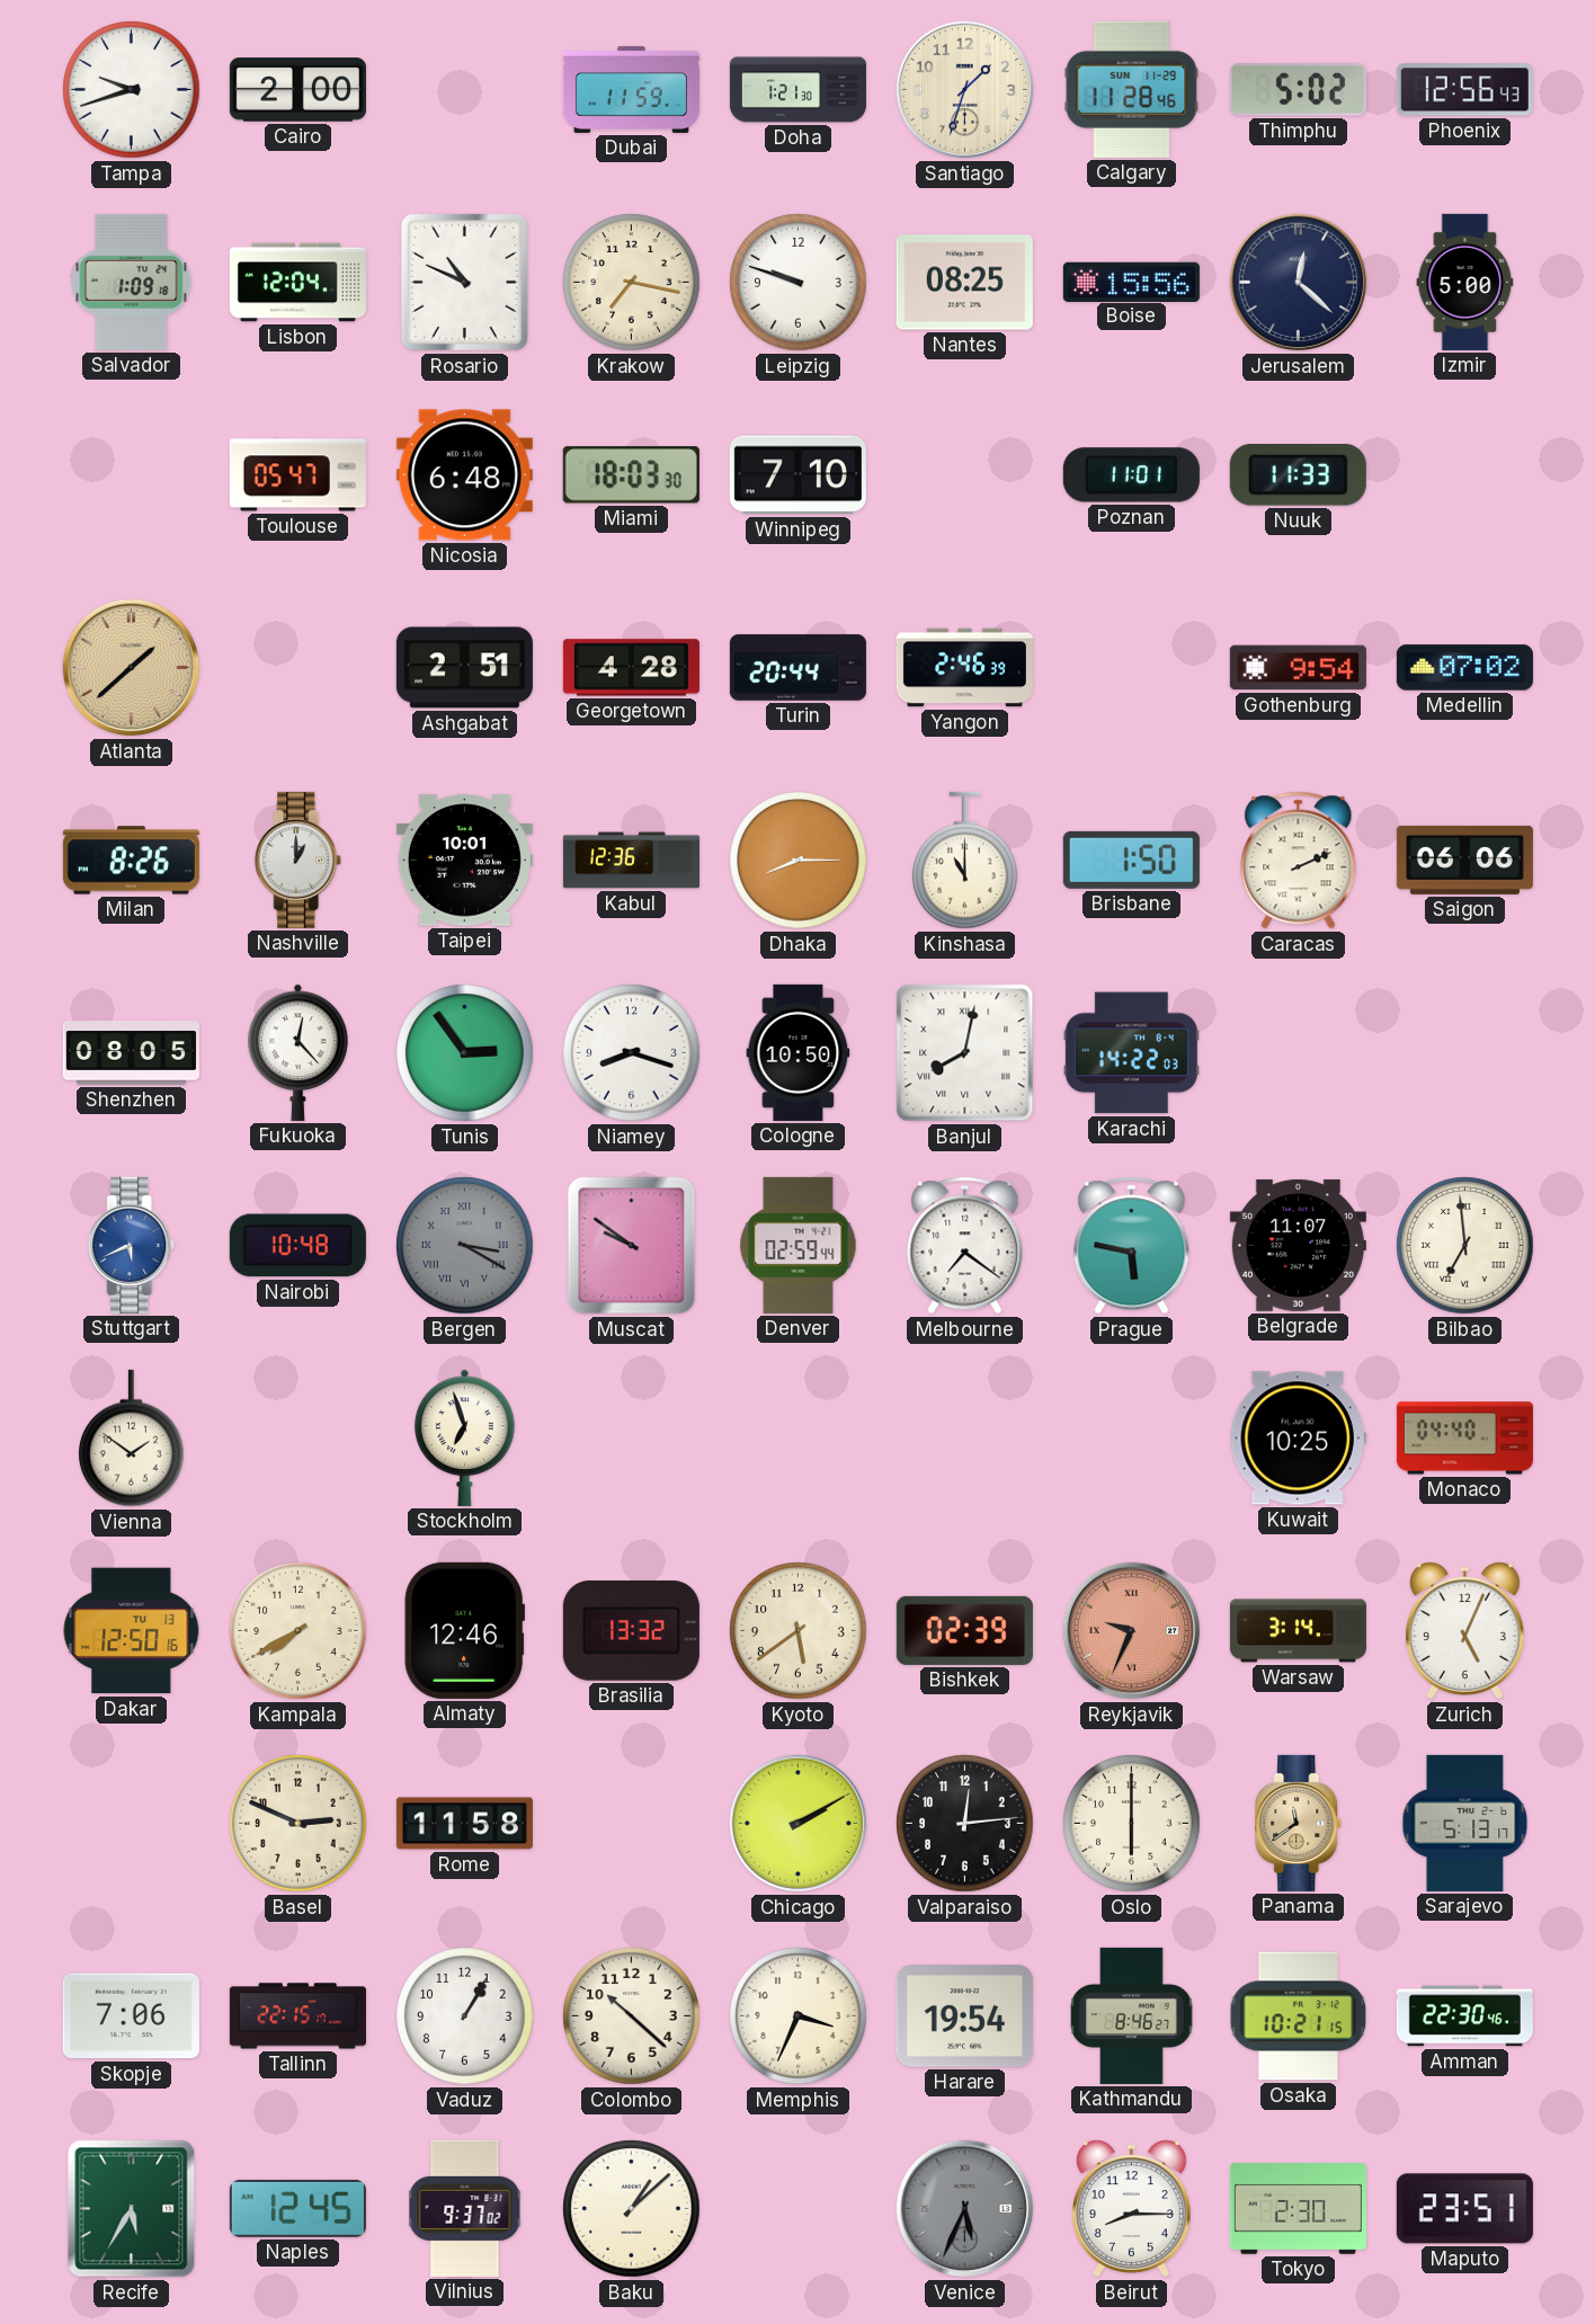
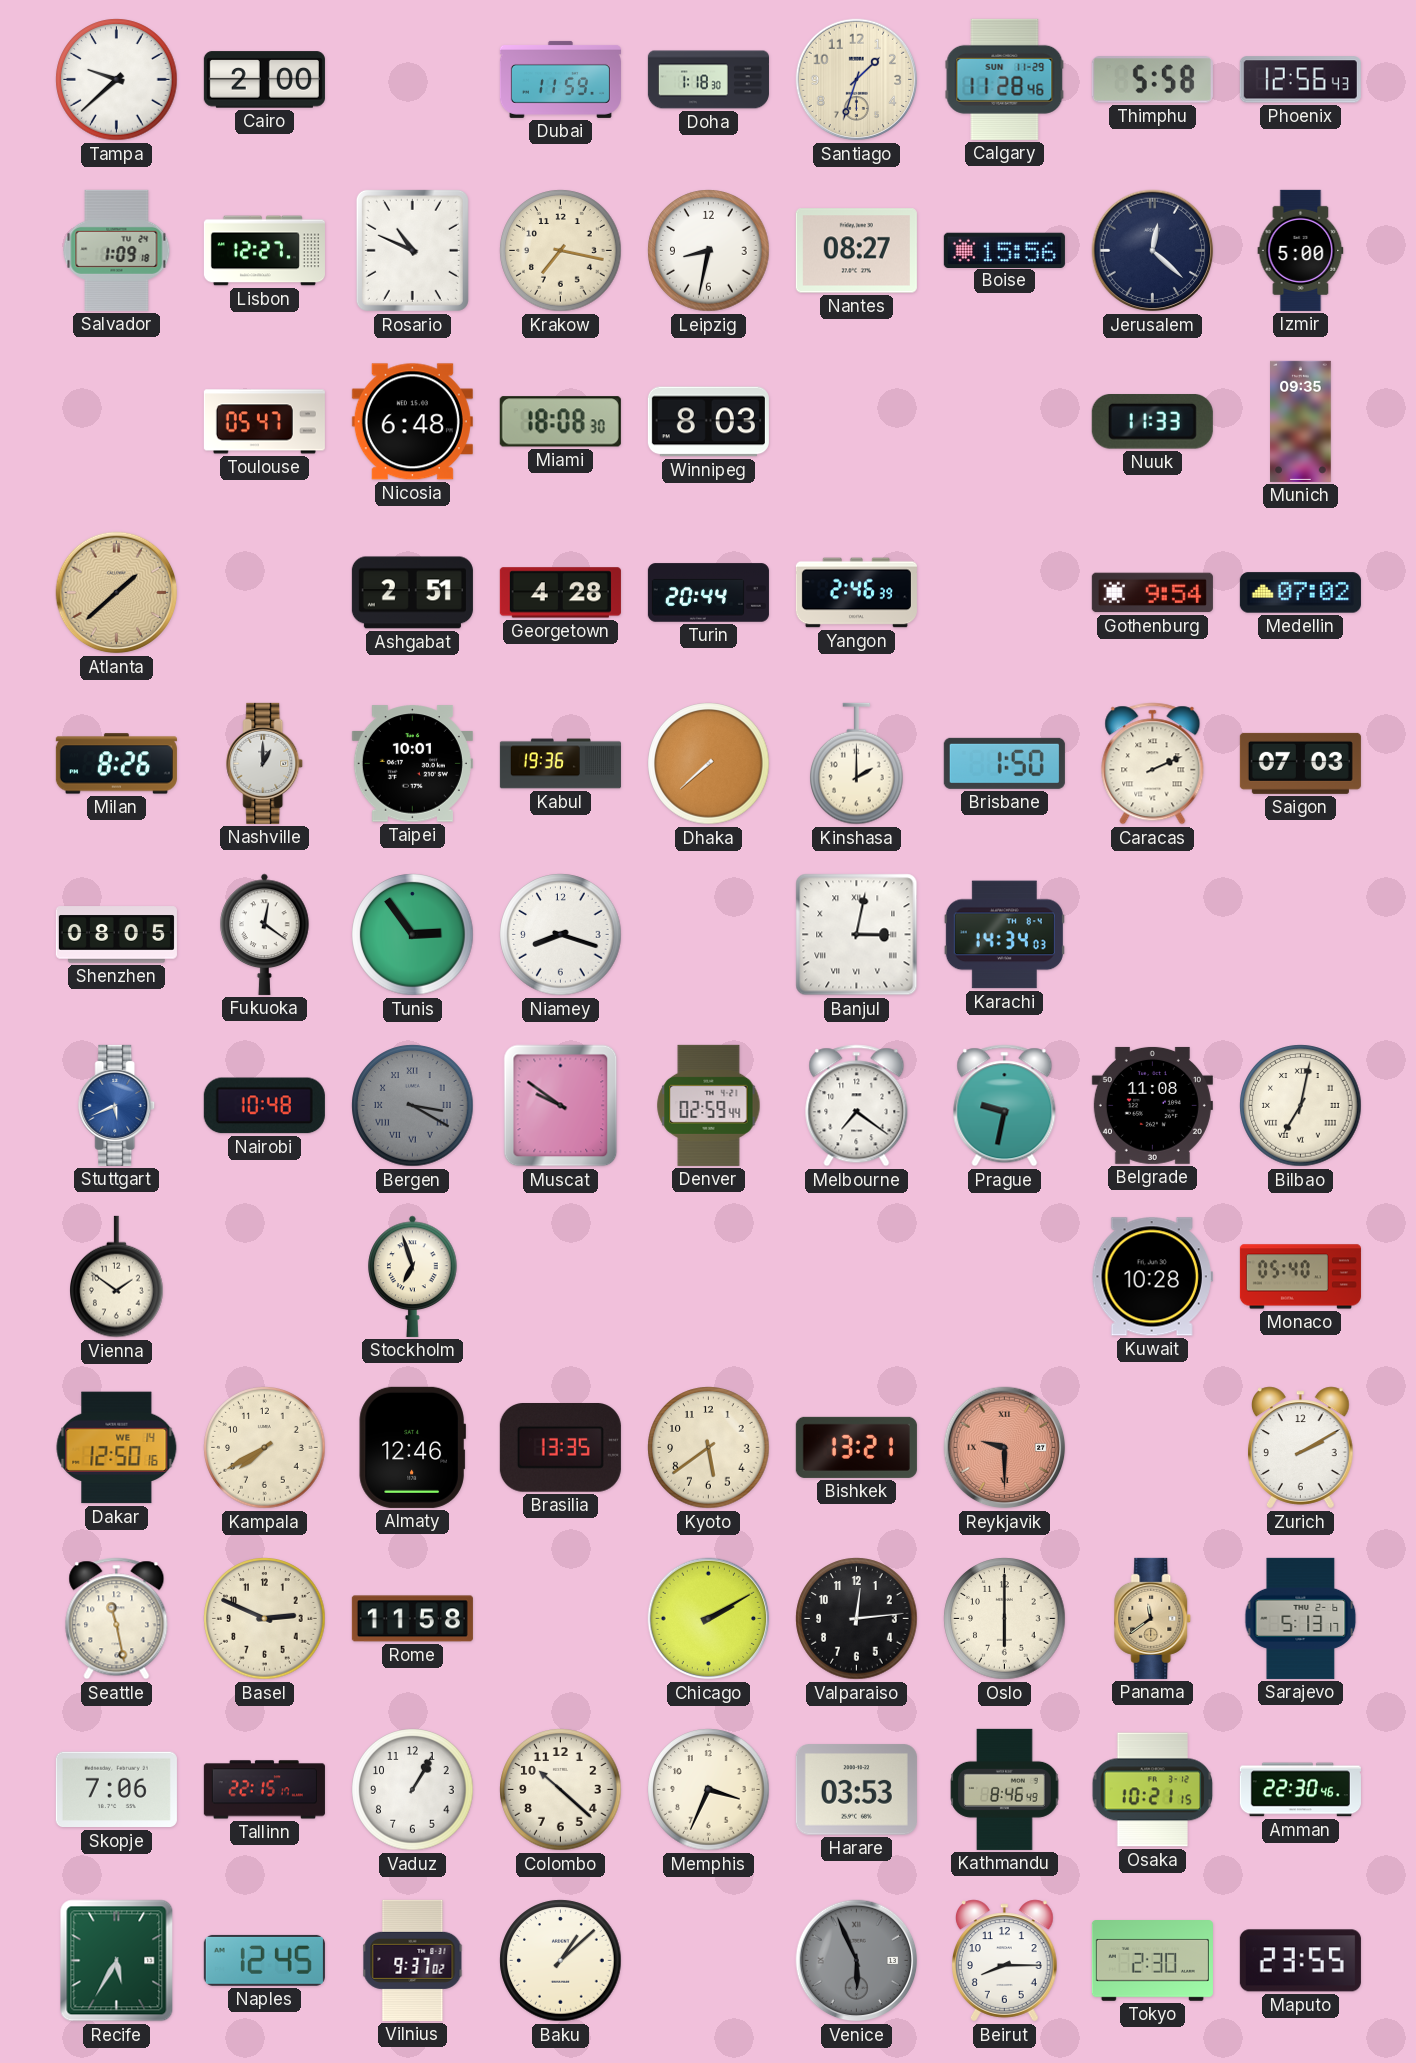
Tampa: 9:42 -> 9:38 (117, 80)
Doha: 1:21 -> 1:18 (708, 80)
Thimphu: 5:02 -> 5:58 (1152, 80)
Lisbon: 12:04 -> 12:27 (264, 251)
Leipzig: 9:48 -> 8:32 (709, 251)
Nantes: 08:25 -> 08:27 (856, 251)
Miami: 18:03 -> 18:08 (560, 422)
Winnipeg: 7:10 -> 8:03 (708, 422)
Poznan: 11:01 -> none (1131, 475)
Munich: none -> 09:35 (1301, 421)
Kabul: 12:36 -> 19:36 (560, 764)
Dhaka: 8:15 -> 7:38 (709, 764)
Kinshasa: 11:00 -> 2:00 (857, 764)
Saigon: 06:06 -> 07:03 (1300, 763)
Fukuoka: 12:23 -> 12:21 (265, 934)
Cologne: 10:50 -> none (799, 1052)
Banjul: 8:02 -> 3:02 (857, 935)
Karachi: 14:22 -> 14:34 (1004, 935)
Prague: 5:47 -> 9:32 (1005, 1106)
Belgrade: 11:07 -> 11:08 (1152, 1105)
Bilbao: 6:59 -> 7:02 (1301, 1106)
Kuwait: 10:25 -> 10:28 (1152, 1277)
Monaco: 04:40 -> 05:40 (1300, 1277)
Dakar date: TU 13 -> WE 14 (117, 1448)
Brasilia: 13:32 -> 13:35 (560, 1448)
Bishkek: 02:39 -> 13:21 (856, 1447)
Reykjavik: 9:34 -> 9:30 (1005, 1448)
Warsaw: 3:14 -> none (1298, 1631)
Zurich: 5:04 -> 2:10 (1301, 1448)
Seattle: none -> 11:28 (117, 1619)
Harare: 19:54 -> 03:53 (856, 1790)
Kathmandu: 8:46:27 -> 8:46:49 (1005, 1789)
Venice: 5:34 -> 5:56 (857, 1961)
Maputo: 23:51 -> 23:55 (1300, 1961)
